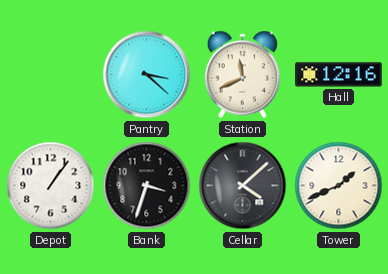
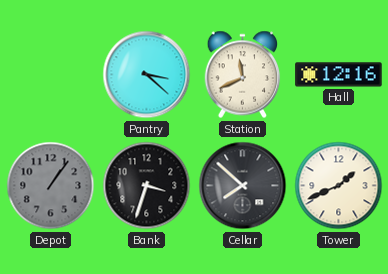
Depot dial: white -> grey (51, 186)
Cellar: 4:08 -> 7:52 (243, 186)
